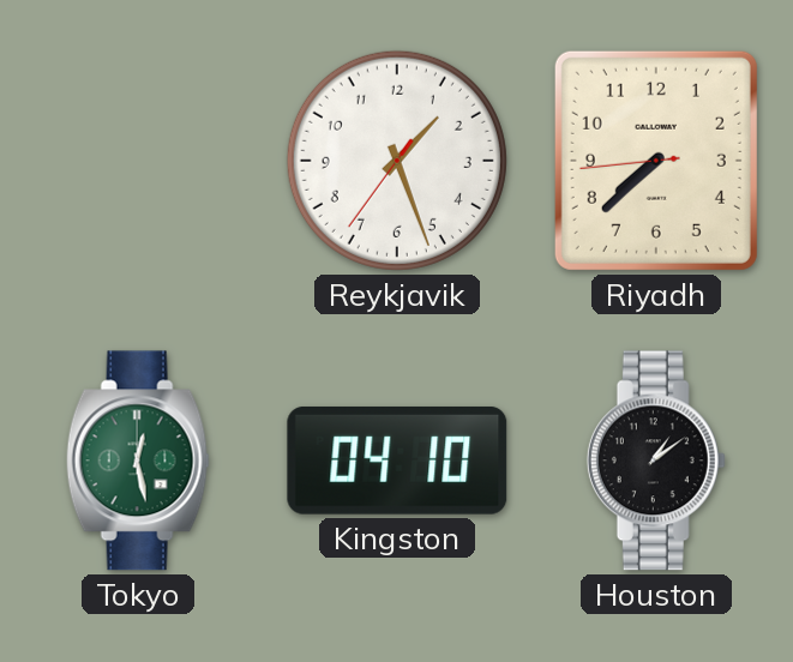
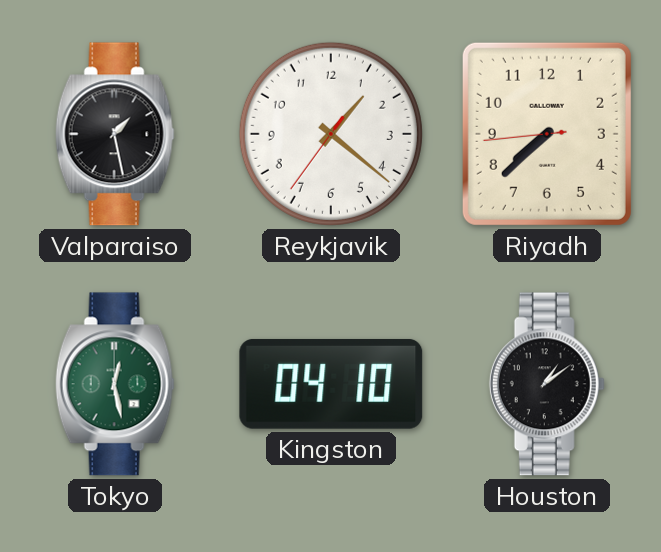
Valparaiso: none -> 1:28 (115, 134)
Reykjavik: 1:26 -> 1:21 (331, 134)
